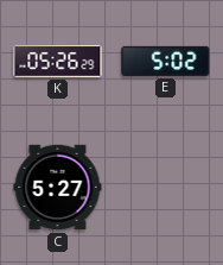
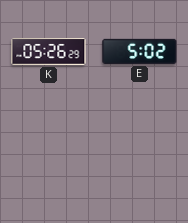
C: 5:27 -> none (58, 188)
